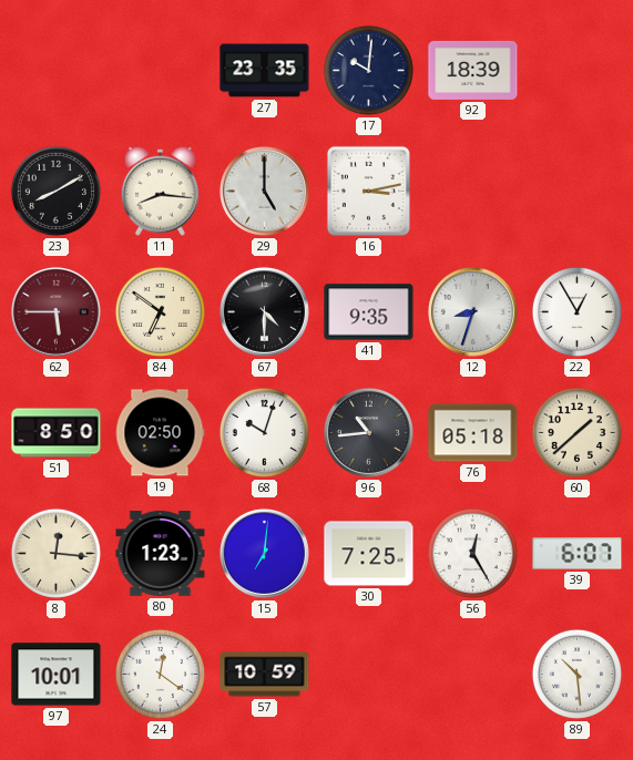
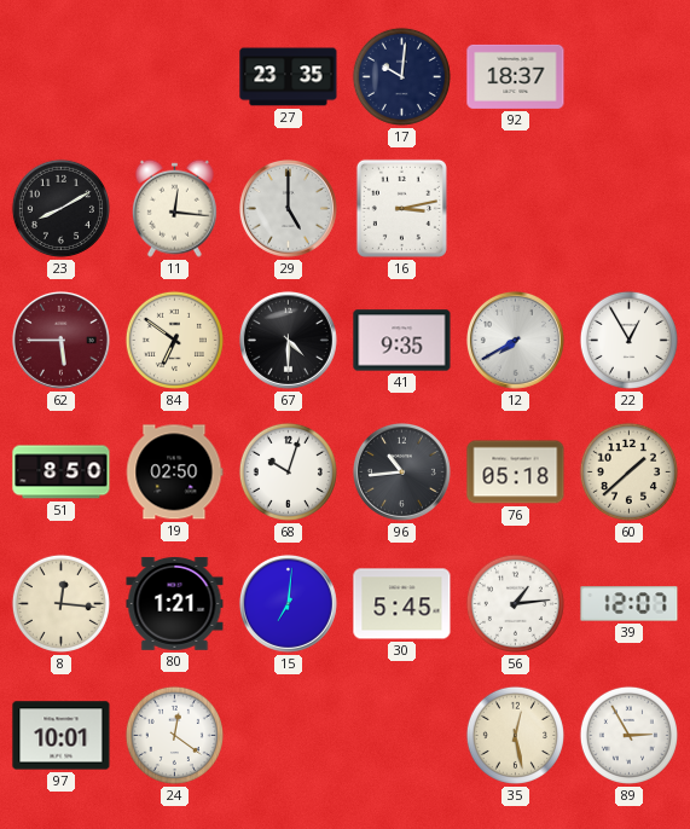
92: 18:39 -> 18:37 (516, 76)
11: 8:16 -> 12:16 (174, 208)
12: 8:33 -> 7:40 (515, 340)
80: 1:23 -> 1:21 (175, 603)
30: 7:25 -> 5:45 (402, 604)
56: 12:25 -> 1:14 (515, 603)
39: 6:07 -> 12:07 (630, 604)
57: 10:59 -> none (265, 675)
35: none -> 12:28 (515, 735)
89: 10:29 -> 2:55 (628, 735)
